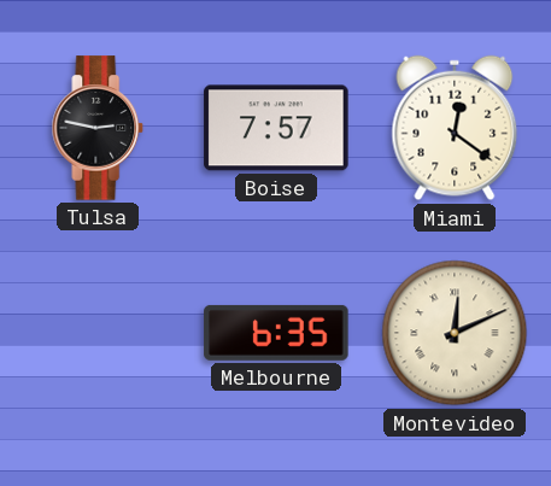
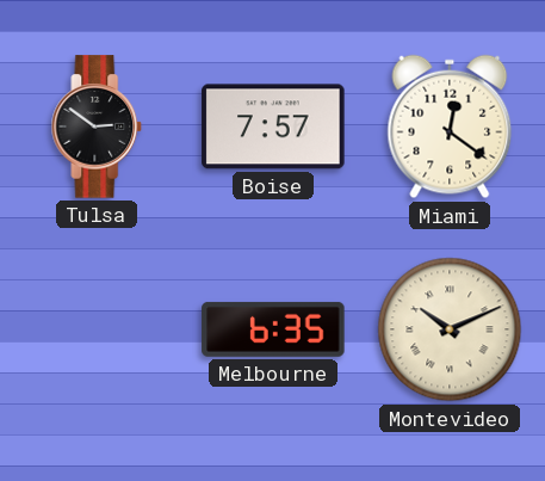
Tulsa: 2:47 -> 2:51 (97, 127)
Montevideo: 12:11 -> 10:11 (450, 329)
